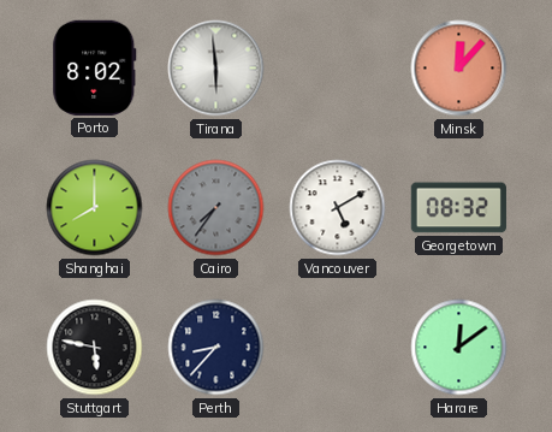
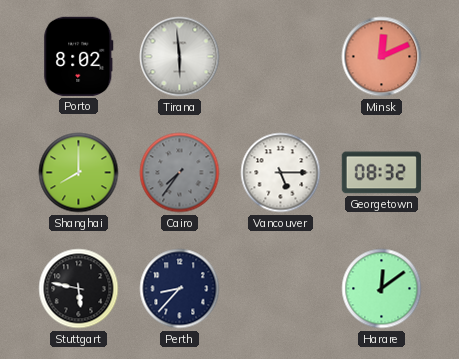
Minsk: 12:07 -> 12:11 (382, 57)
Vancouver: 5:10 -> 5:15 (281, 173)
